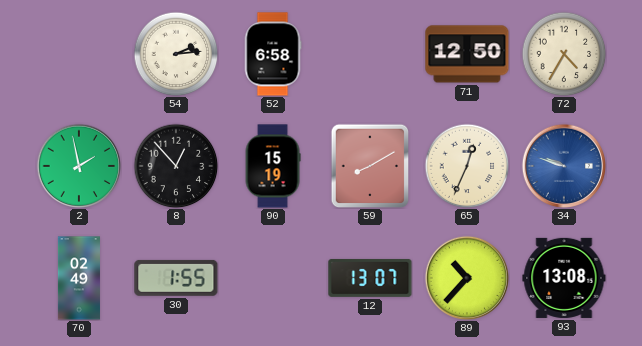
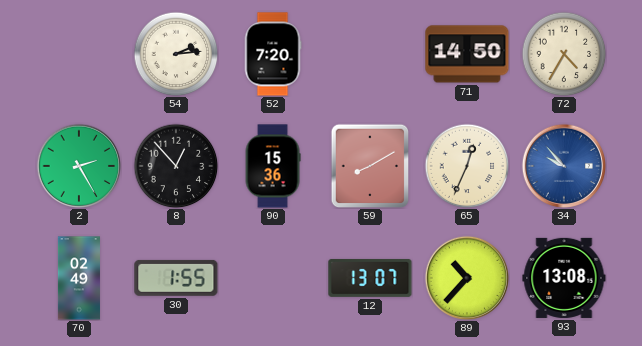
52: 6:58 -> 7:20 (273, 54)
71: 12:50 -> 14:50 (467, 54)
2: 1:58 -> 2:25 (78, 165)
90: 15:19 -> 15:36 (273, 166)
34: 9:48 -> 9:53 (563, 165)
